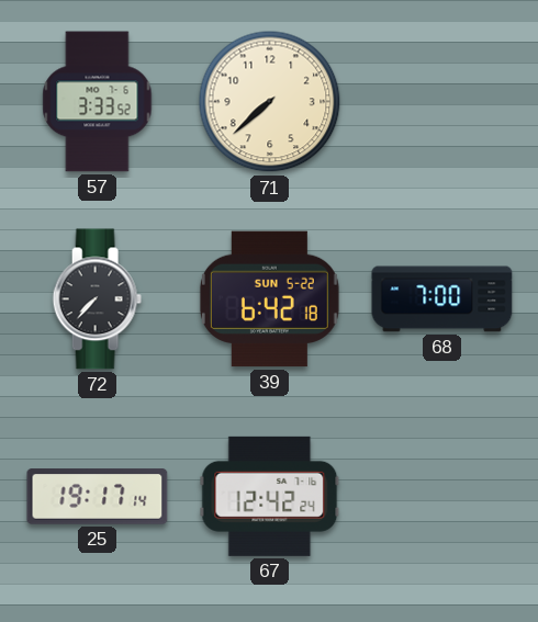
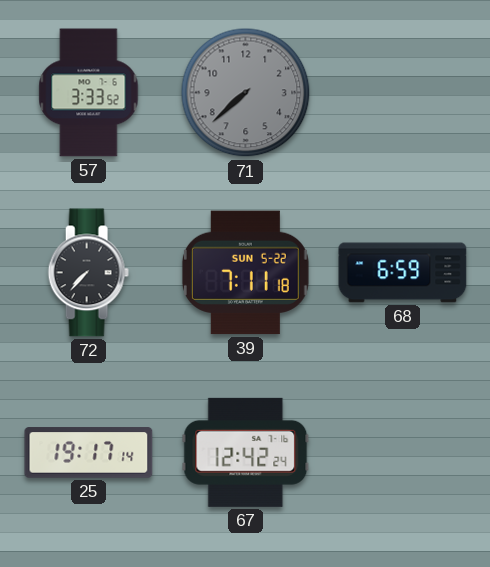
71 dial: cream -> grey (246, 93)
39: 6:42 -> 7:11 (245, 273)
68: 7:00 -> 6:59 (403, 273)
